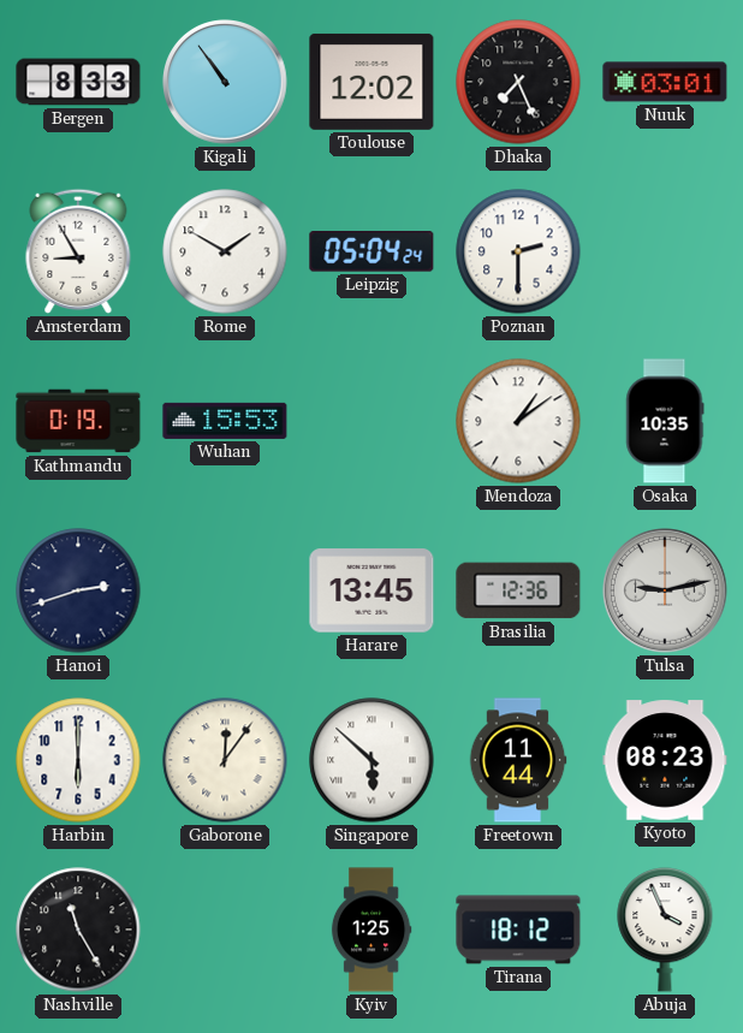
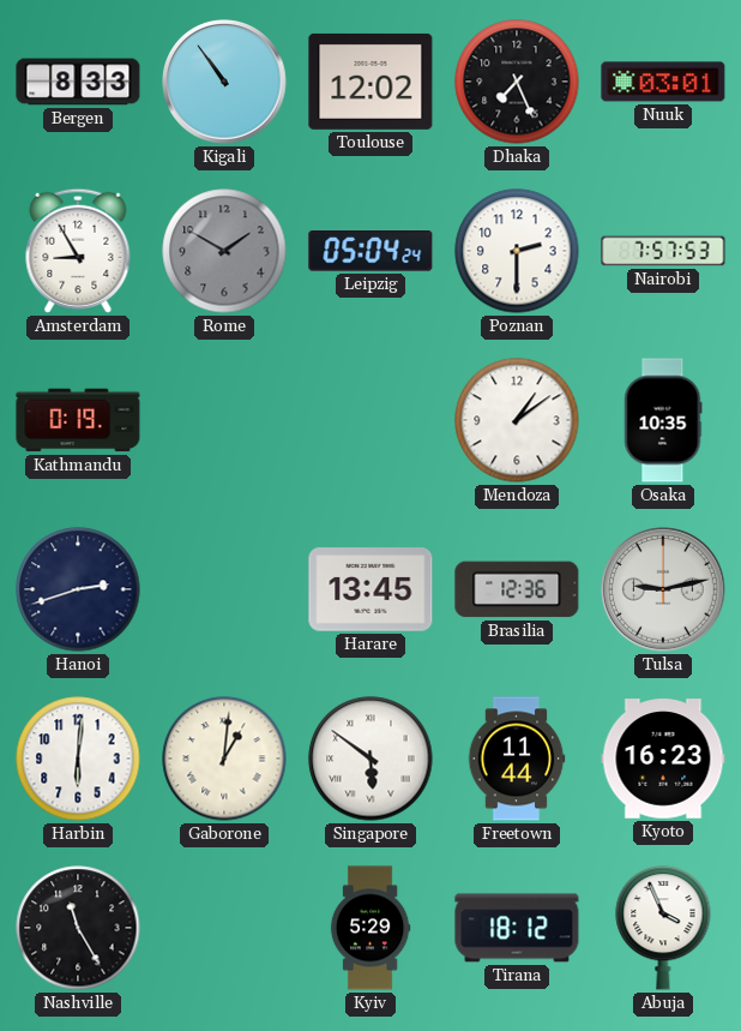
Rome dial: white -> grey (224, 251)
Nairobi: none -> 7:57 (663, 251)
Wuhan: 15:53 -> none (225, 421)
Harbin: 6:00 -> 6:01 (78, 759)
Gaborone: 12:06 -> 1:01 (224, 759)
Singapore: 5:52 -> 5:51 (370, 759)
Kyoto: 08:23 -> 16:23 (663, 759)
Kyiv: 1:25 -> 5:29 (370, 928)
